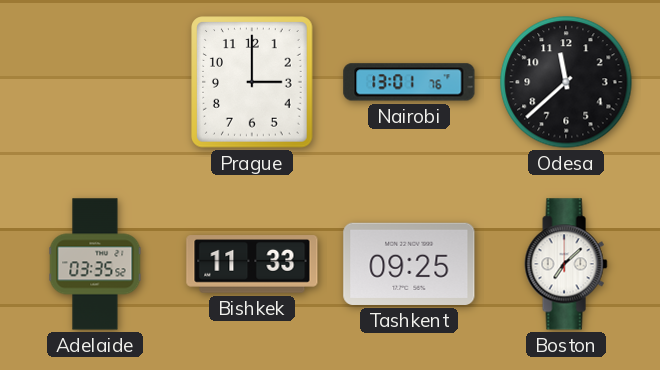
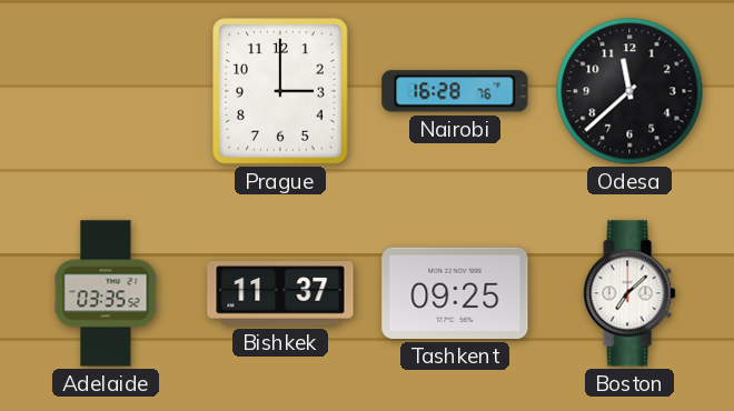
Nairobi: 13:01 -> 16:28 (455, 91)
Bishkek: 11:33 -> 11:37 (280, 293)
